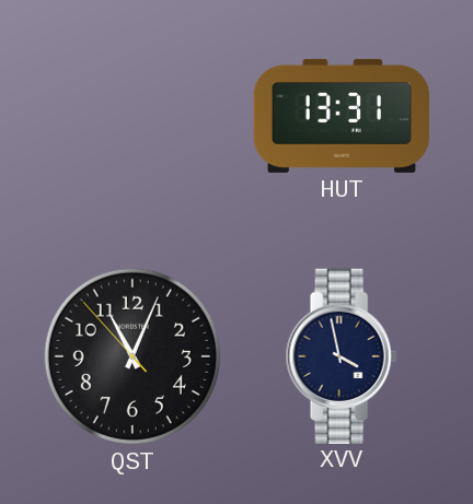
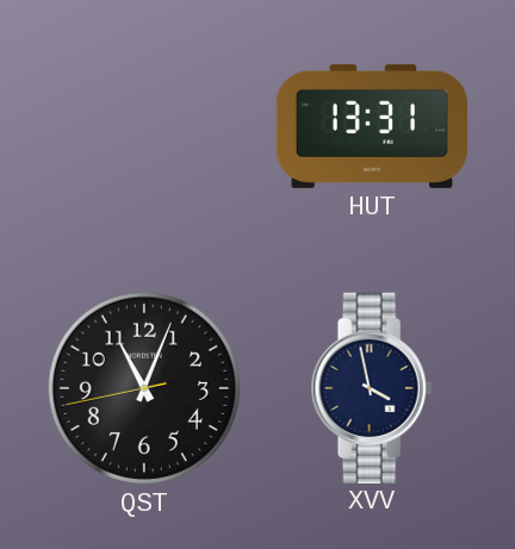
QST: 11:03:53 -> 11:03:43 (144, 388)
